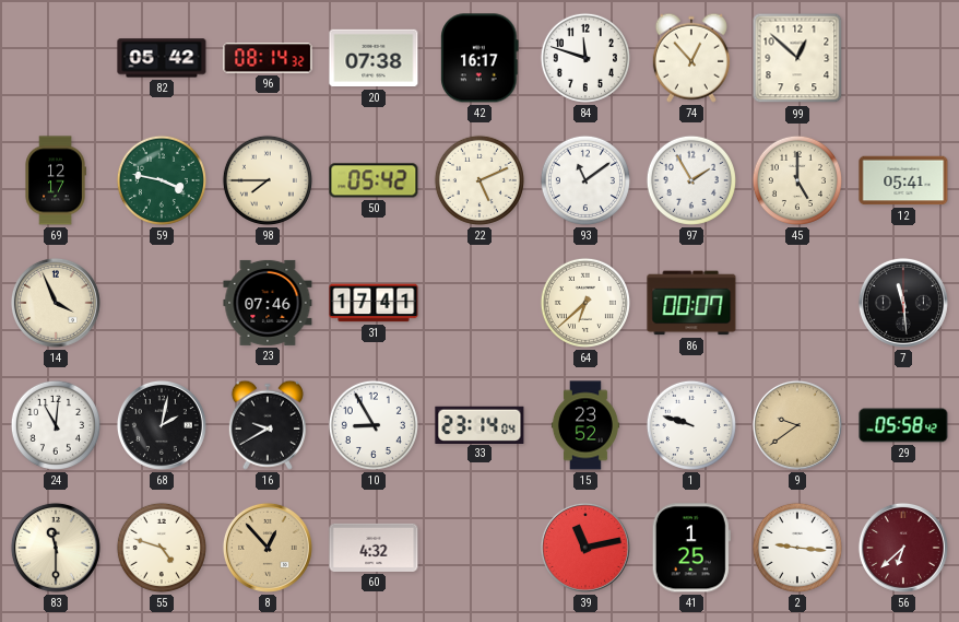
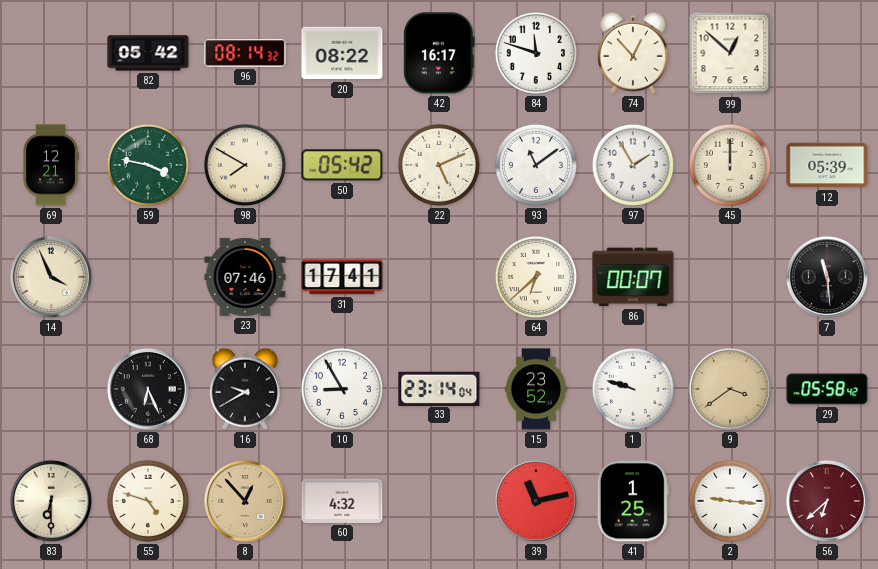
20: 07:38 -> 08:22 (342, 53)
69: 12:17 -> 12:21 (51, 165)
98: 7:45 -> 7:50 (245, 165)
45: 5:00 -> 12:00 (730, 165)
12: 05:41 -> 05:39 (827, 165)
24: 11:01 -> none (56, 425)
68: 2:02 -> 6:26 (148, 389)
9: 9:39 -> 3:39 (730, 389)
83: 11:30 -> 6:30 (51, 501)
